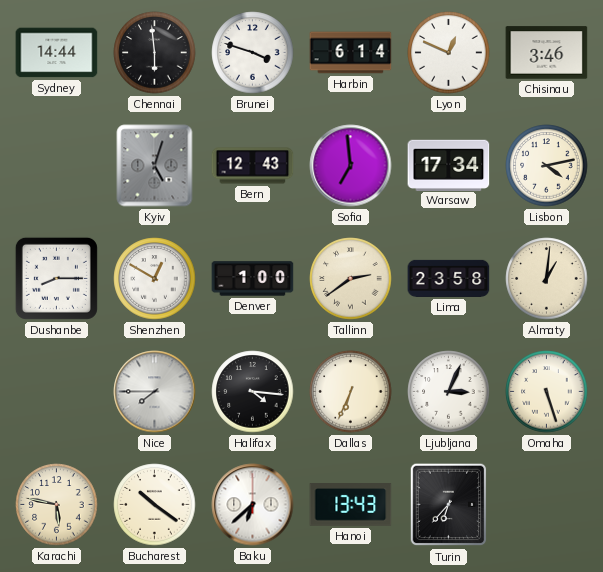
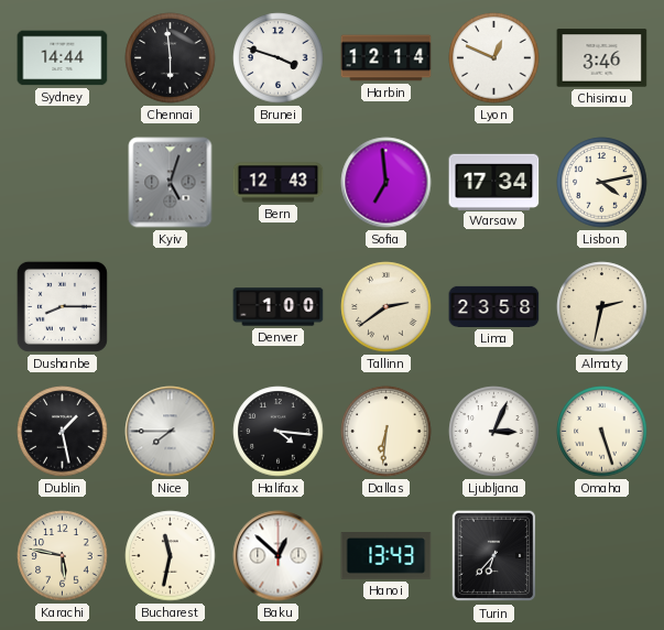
Harbin: 6:14 -> 12:14 (387, 58)
Shenzhen: 12:50 -> none (155, 279)
Almaty: 1:01 -> 2:32 (602, 307)
Dublin: none -> 1:28 (63, 432)
Dallas: 6:34 -> 6:31 (387, 432)
Bucharest: 10:21 -> 11:32 (171, 556)
Baku: 6:38 -> 12:52 (279, 556)
